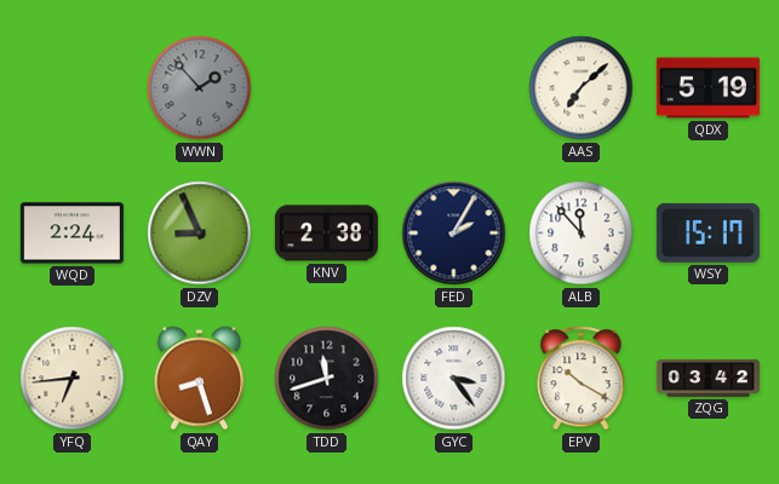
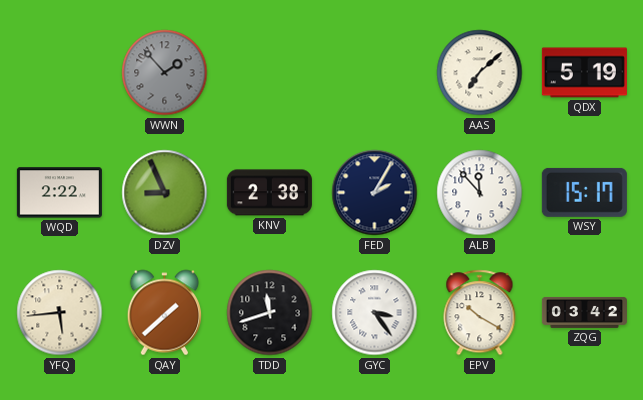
WQD: 2:24 -> 2:22 (59, 193)
YFQ: 6:44 -> 5:44 (60, 313)
QAY: 8:27 -> 1:38 (164, 313)
